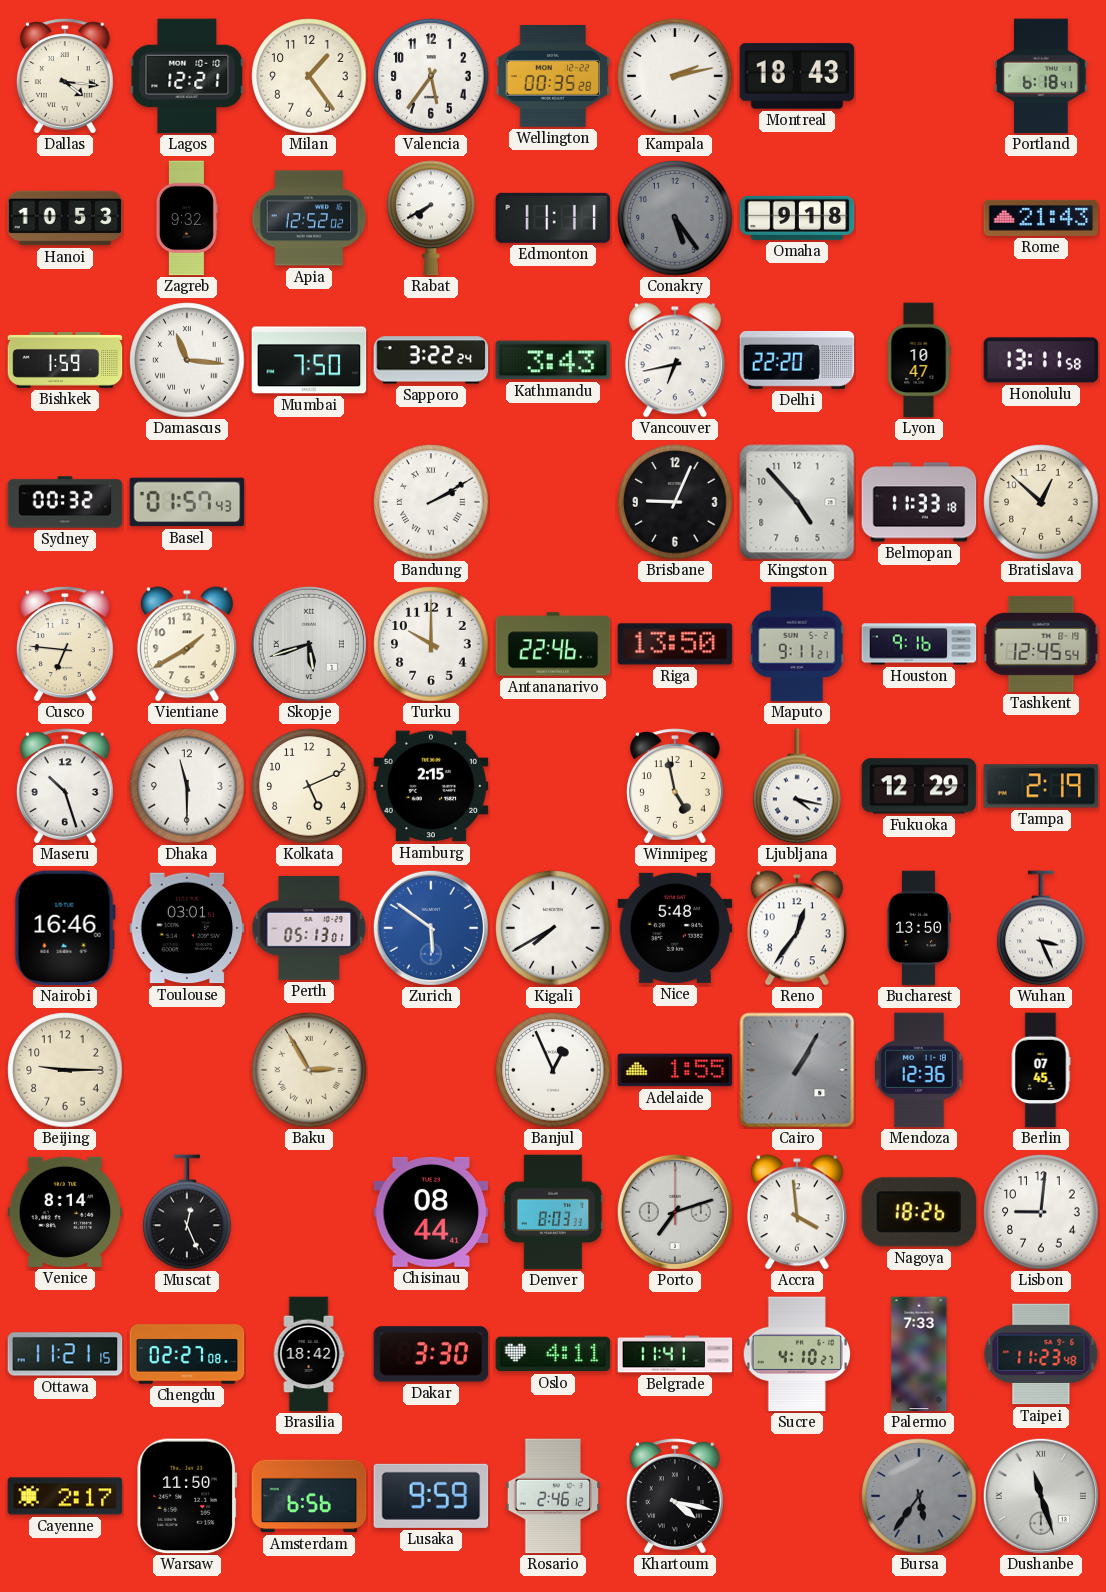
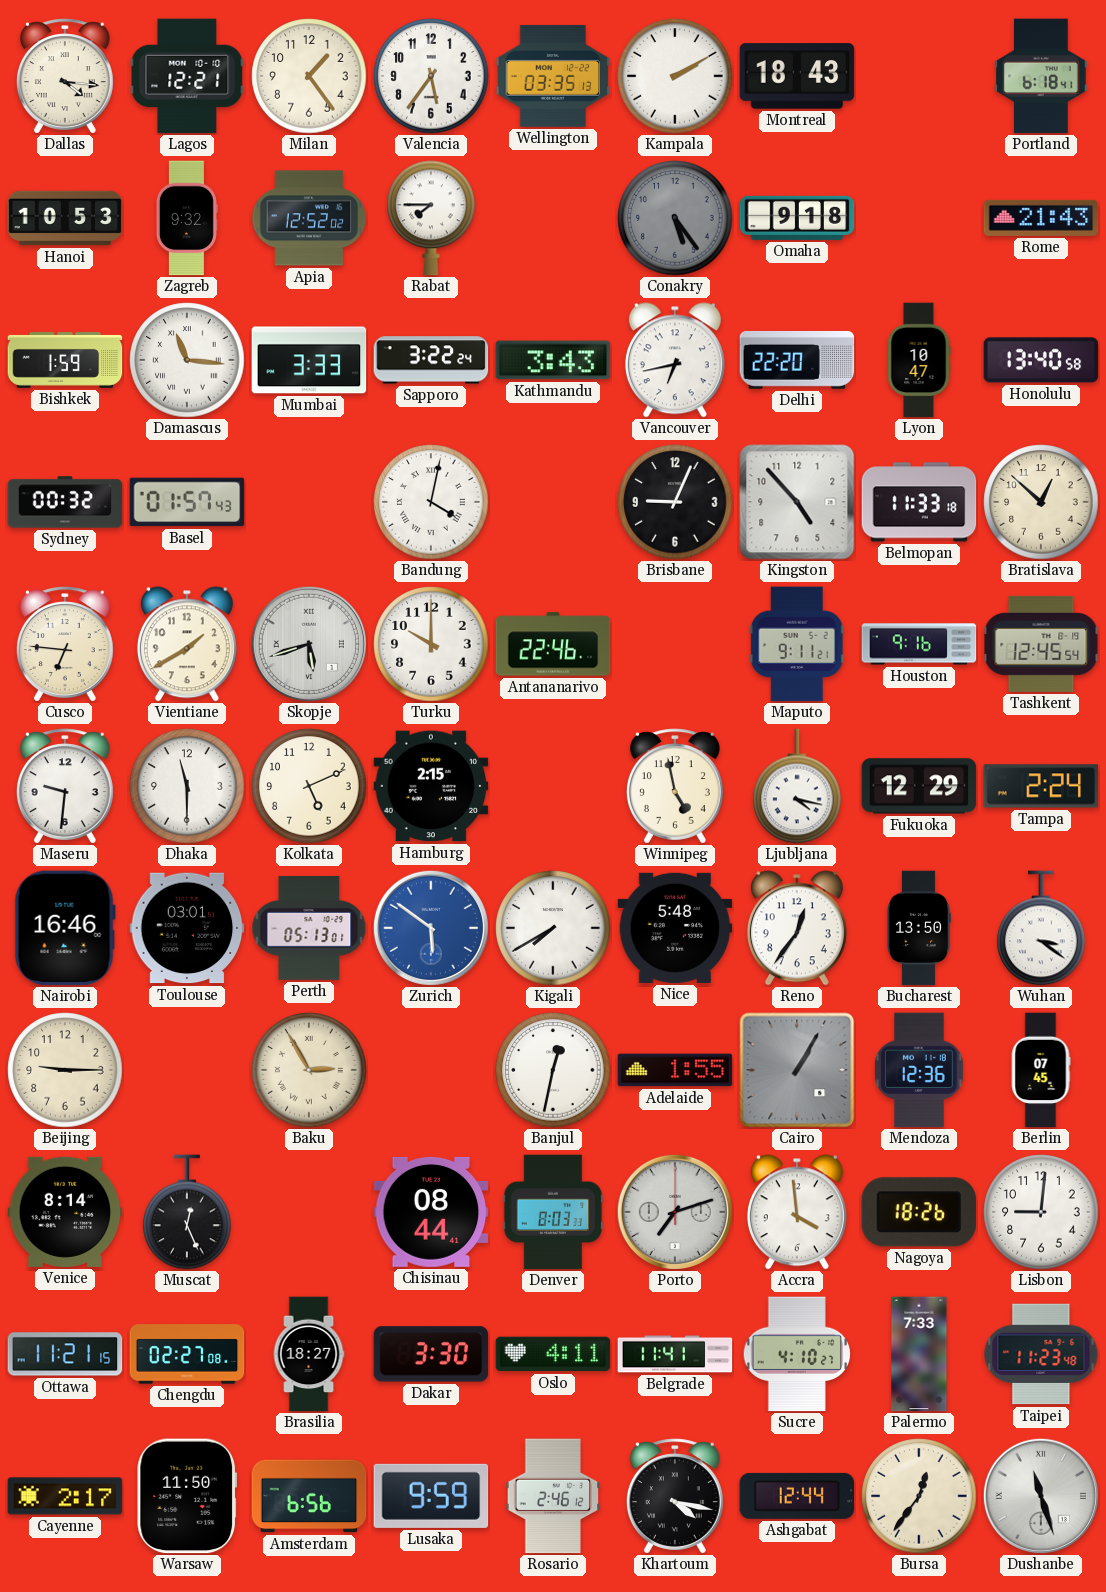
Wellington: 00:35 -> 03:35 (553, 76)
Kampala: 2:13 -> 2:10 (675, 76)
Rabat: 7:40 -> 7:45 (431, 218)
Edmonton: 11:11 -> none (553, 218)
Mumbai: 7:50 -> 3:33 (309, 360)
Honolulu: 13:11 -> 13:40 (1041, 360)
Bandung: 2:10 -> 4:02 (431, 502)
Riga: 13:50 -> none (675, 644)
Maseru: 10:27 -> 9:31 (65, 786)
Tampa: 2:19 -> 2:24 (1041, 786)
Wuhan: 3:26 -> 3:21 (1041, 928)
Banjul: 12:56 -> 12:32 (553, 1070)
Brasilia: 18:42 -> 18:27 (309, 1354)
Ashgabat: none -> 12:44 (797, 1496)
Bursa: 5:36 -> 12:36 (919, 1496)
Bursa dial: grey -> cream (919, 1496)
